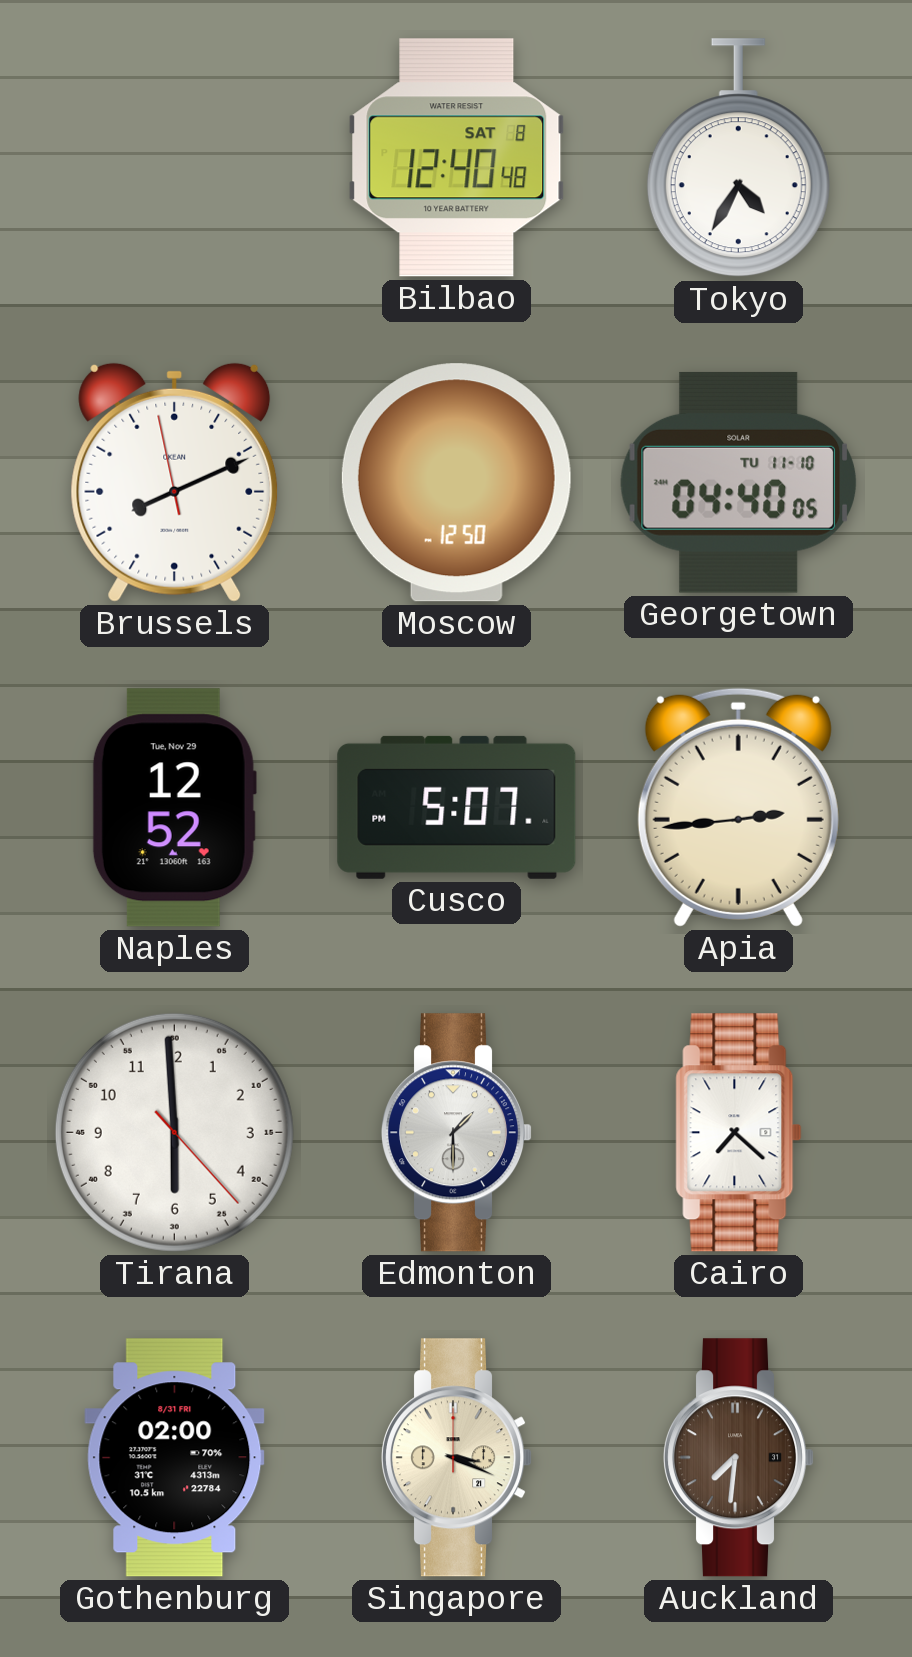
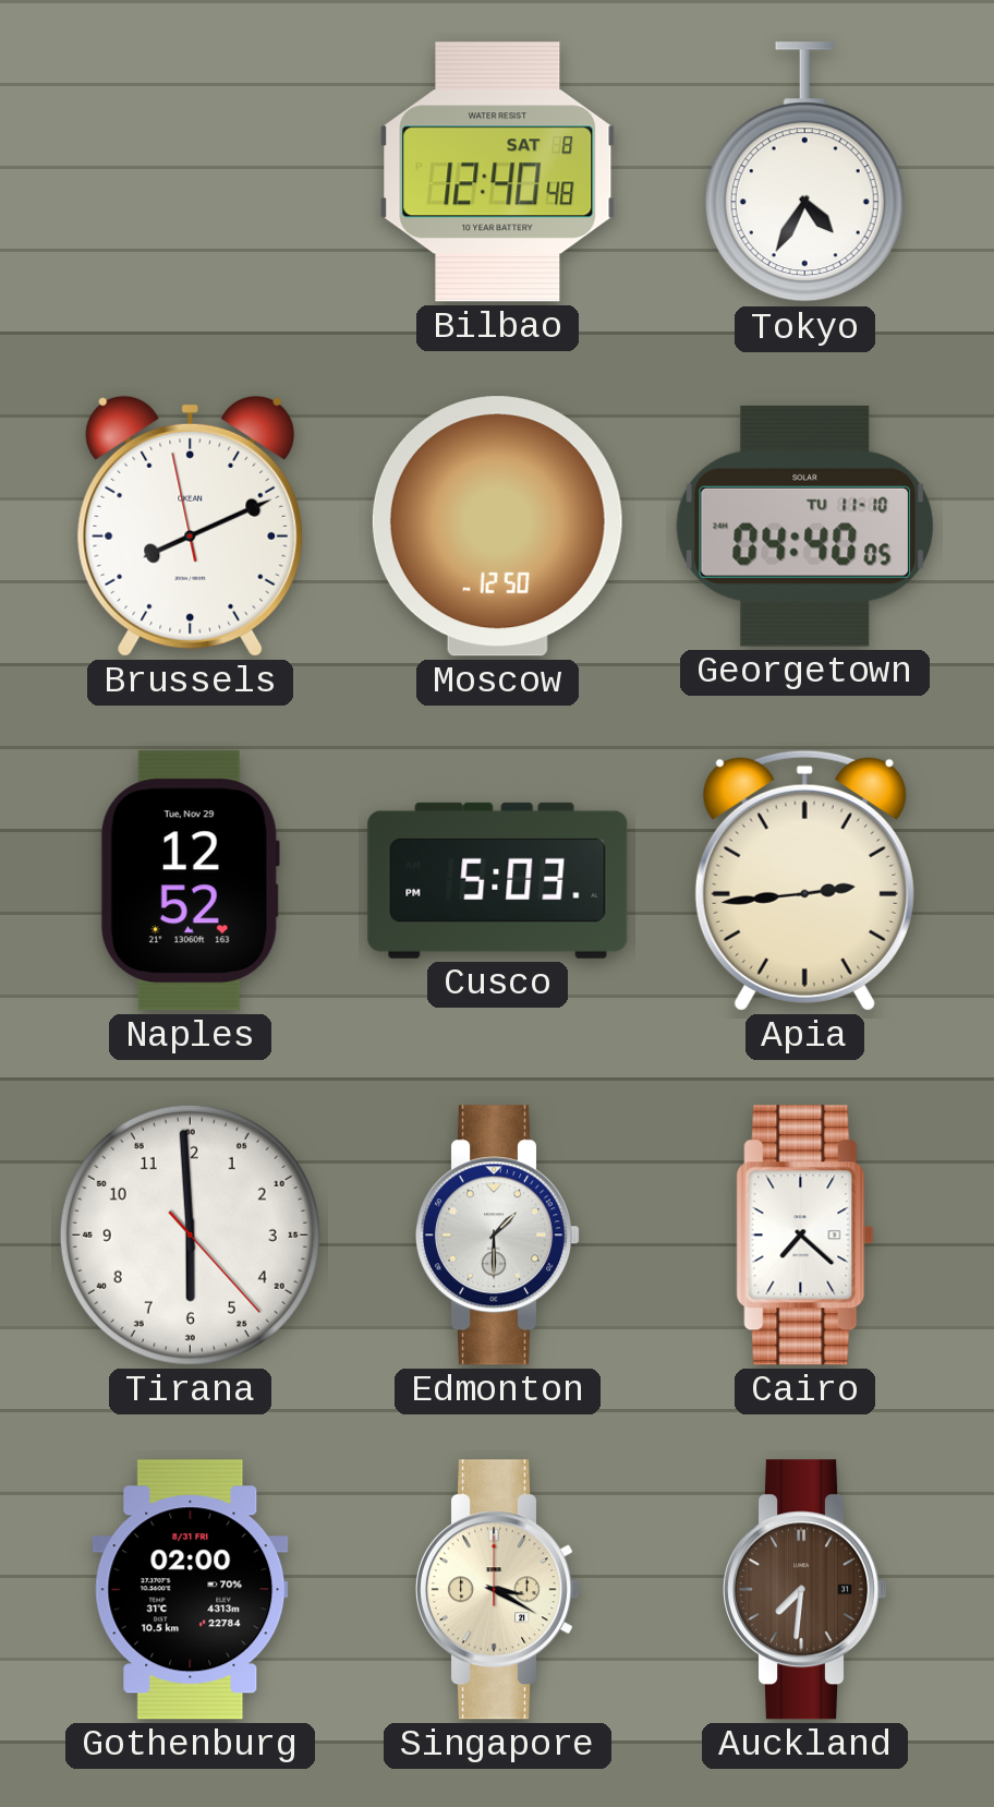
Cusco: 5:07 -> 5:03 (498, 880)
Singapore: 3:19 -> 3:20 (499, 1590)
